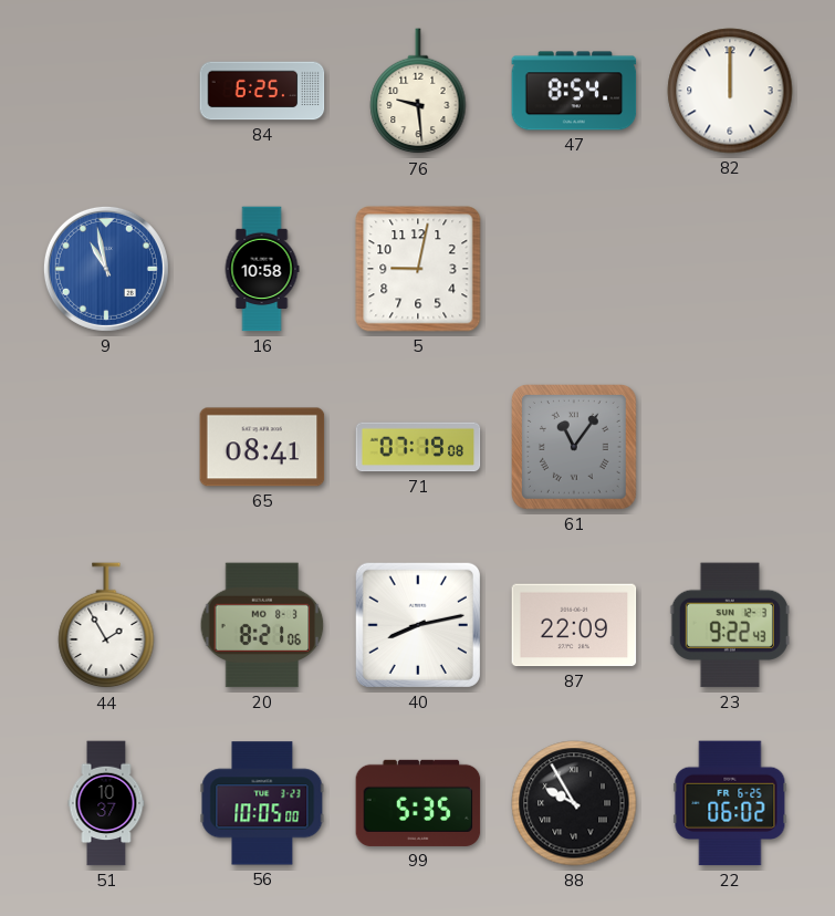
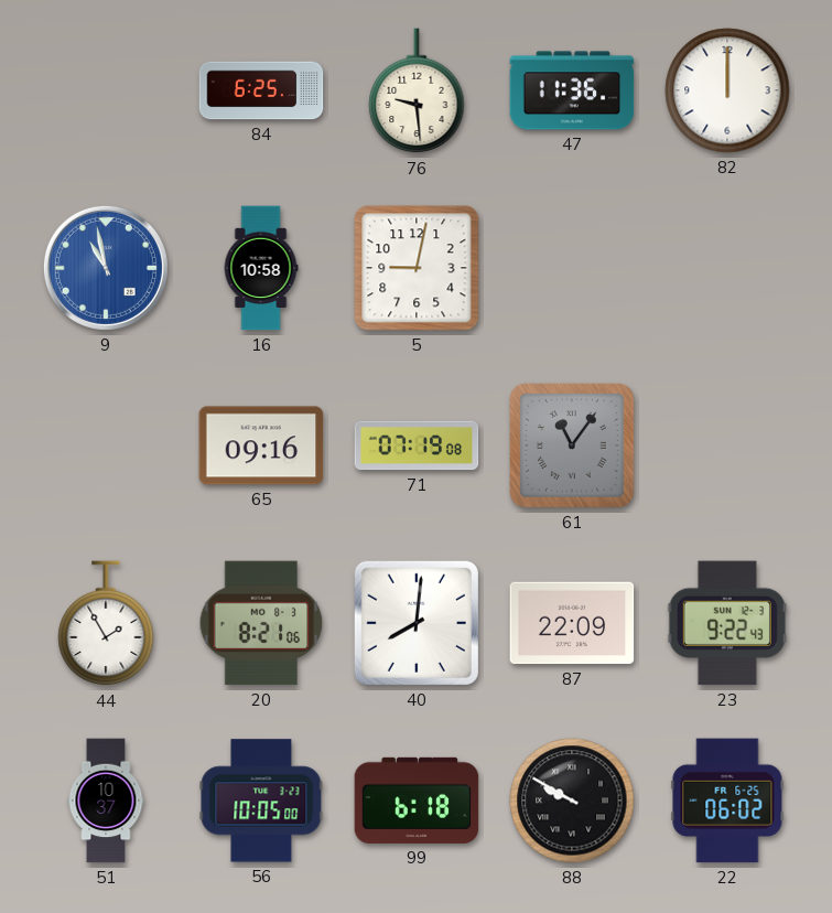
47: 8:54 -> 11:36 (572, 90)
65: 08:41 -> 09:16 (261, 445)
40: 8:13 -> 8:01 (417, 623)
99: 5:35 -> 6:18 (417, 801)
88: 9:55 -> 9:50 (572, 801)
